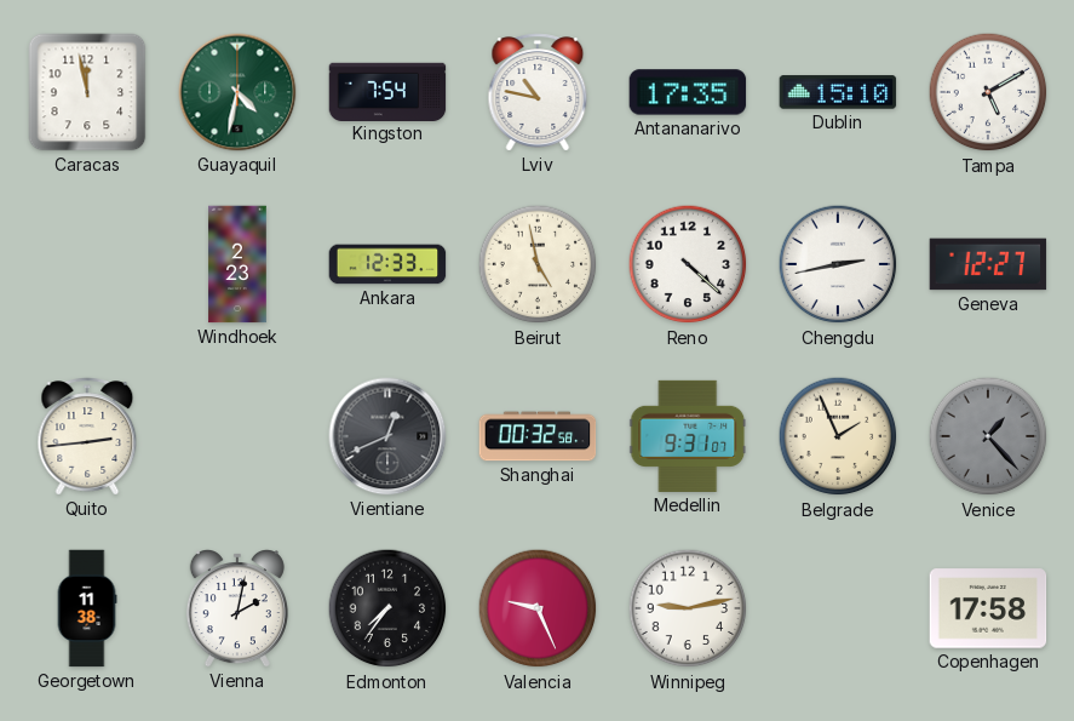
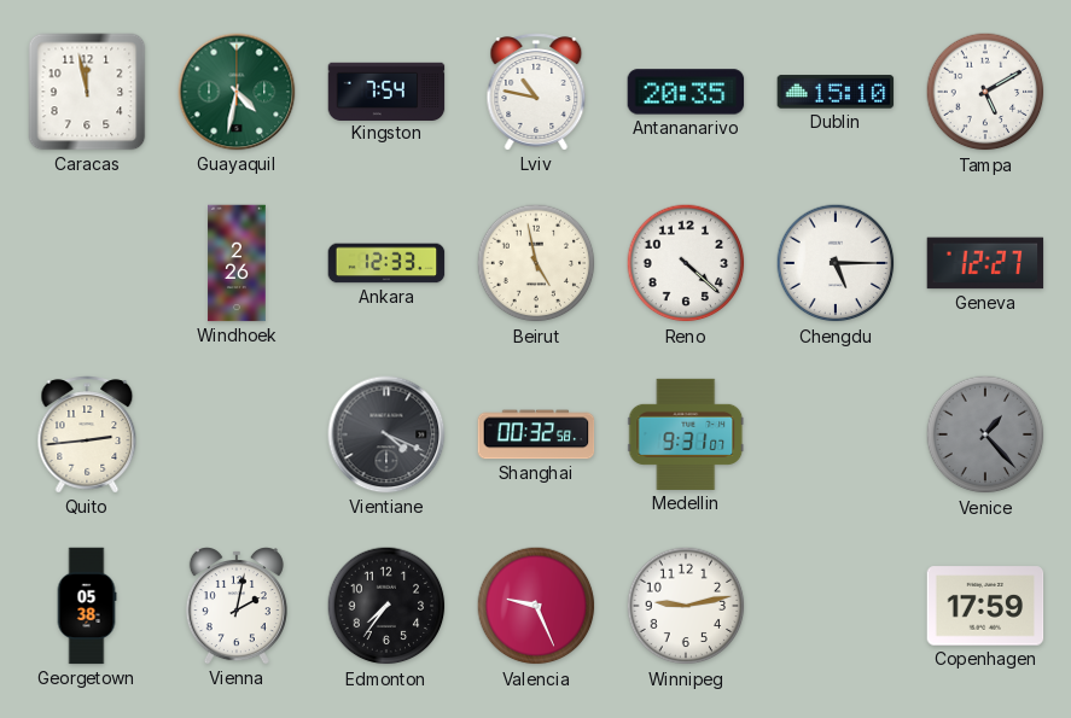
Antananarivo: 17:35 -> 20:35 (686, 92)
Windhoek: 2:23 -> 2:26 (237, 263)
Chengdu: 2:43 -> 5:15 (836, 263)
Vientiane: 12:41 -> 4:19 (386, 434)
Belgrade: 1:56 -> none (838, 436)
Georgetown: 11:38 -> 05:38 (87, 606)
Copenhagen: 17:58 -> 17:59 (985, 606)
